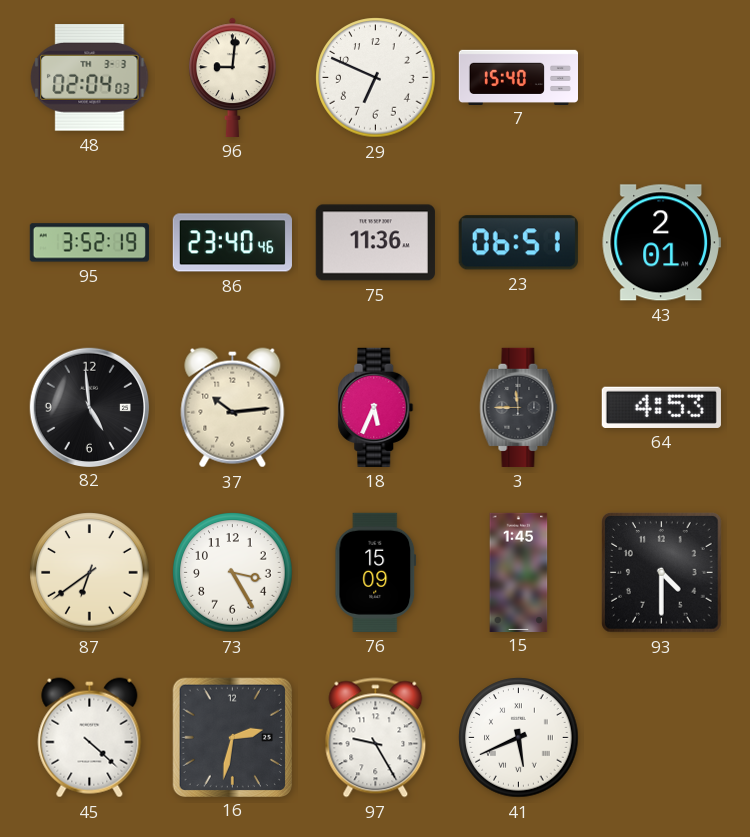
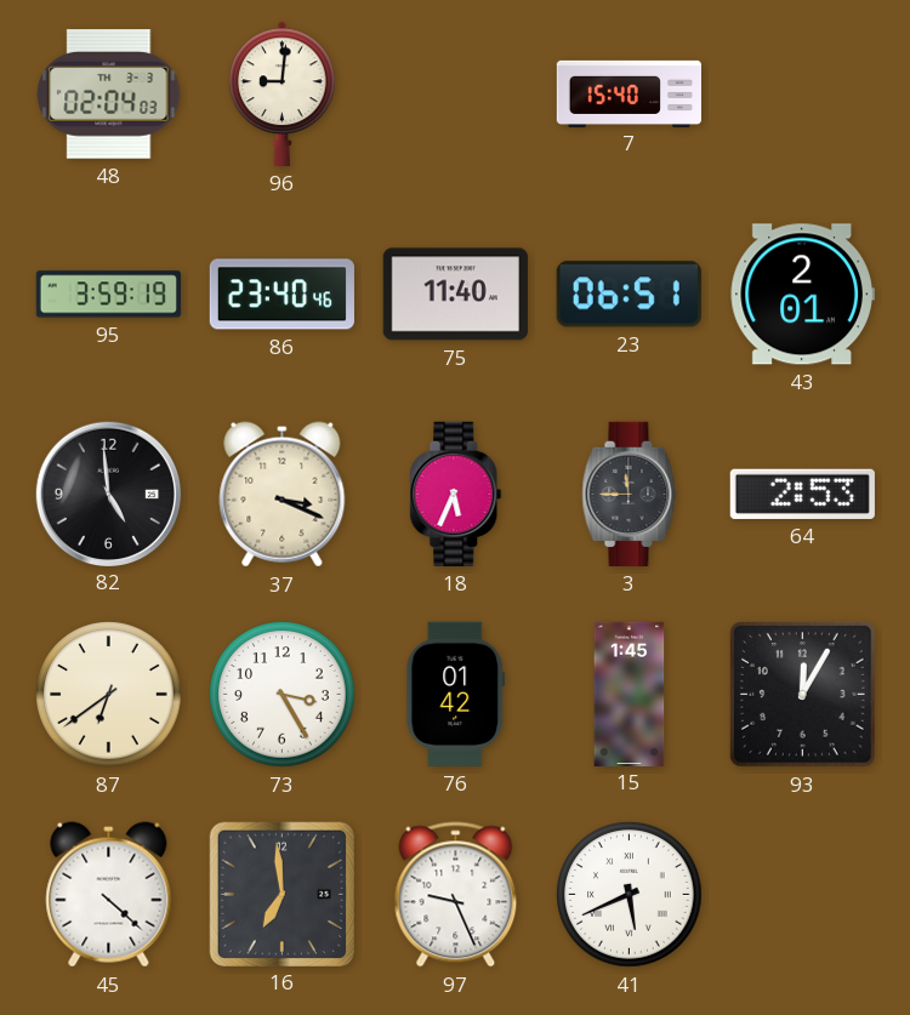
29: 6:49 -> none (376, 78)
95: 3:52 -> 3:59 (108, 295)
75: 11:36 -> 11:40 (455, 295)
37: 10:14 -> 3:19 (283, 495)
64: 4:53 -> 2:53 (802, 494)
76: 15:09 -> 01:42 (456, 694)
93: 4:30 -> 12:05 (803, 695)
16: 2:32 -> 6:59 (281, 894)
97: 9:25 -> 9:26 (456, 895)
